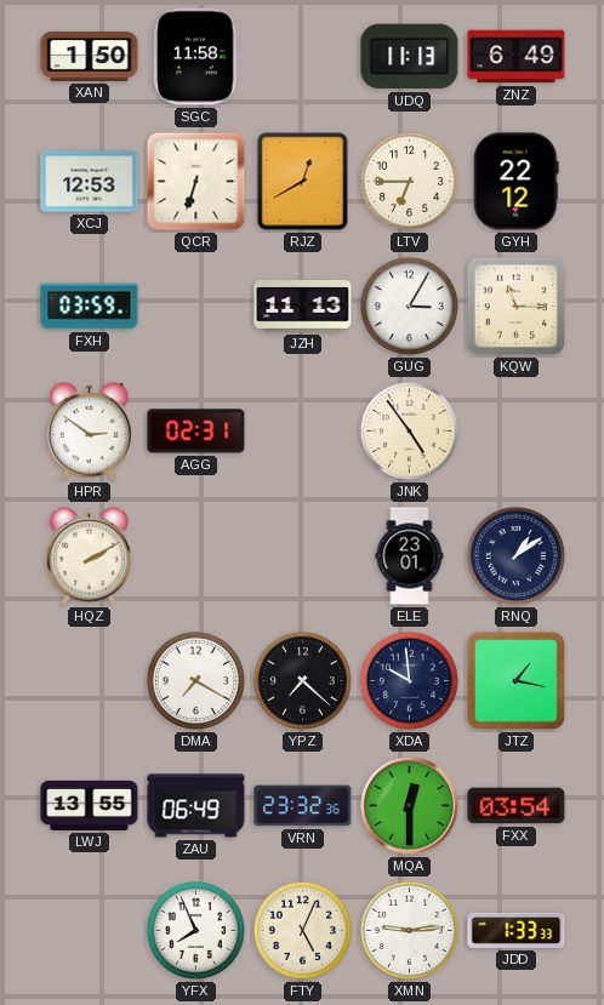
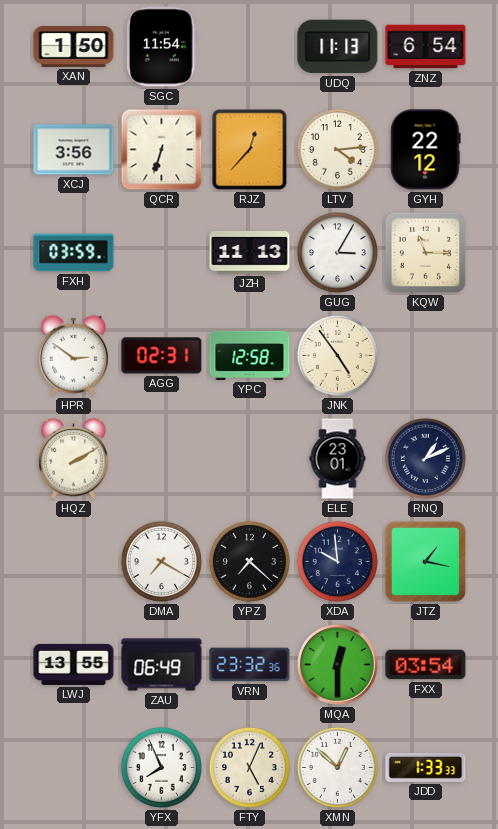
SGC: 11:58 -> 11:54 (162, 47)
ZNZ: 6:49 -> 6:54 (426, 47)
XCJ: 12:53 -> 3:56 (74, 150)
RJZ: 12:40 -> 12:37 (250, 150)
LTV: 6:45 -> 4:14 (337, 149)
YPC: none -> 12:58 (250, 355)
RNQ: 1:09 -> 1:11 (425, 458)
XMN: 9:14 -> 12:52 (337, 767)
